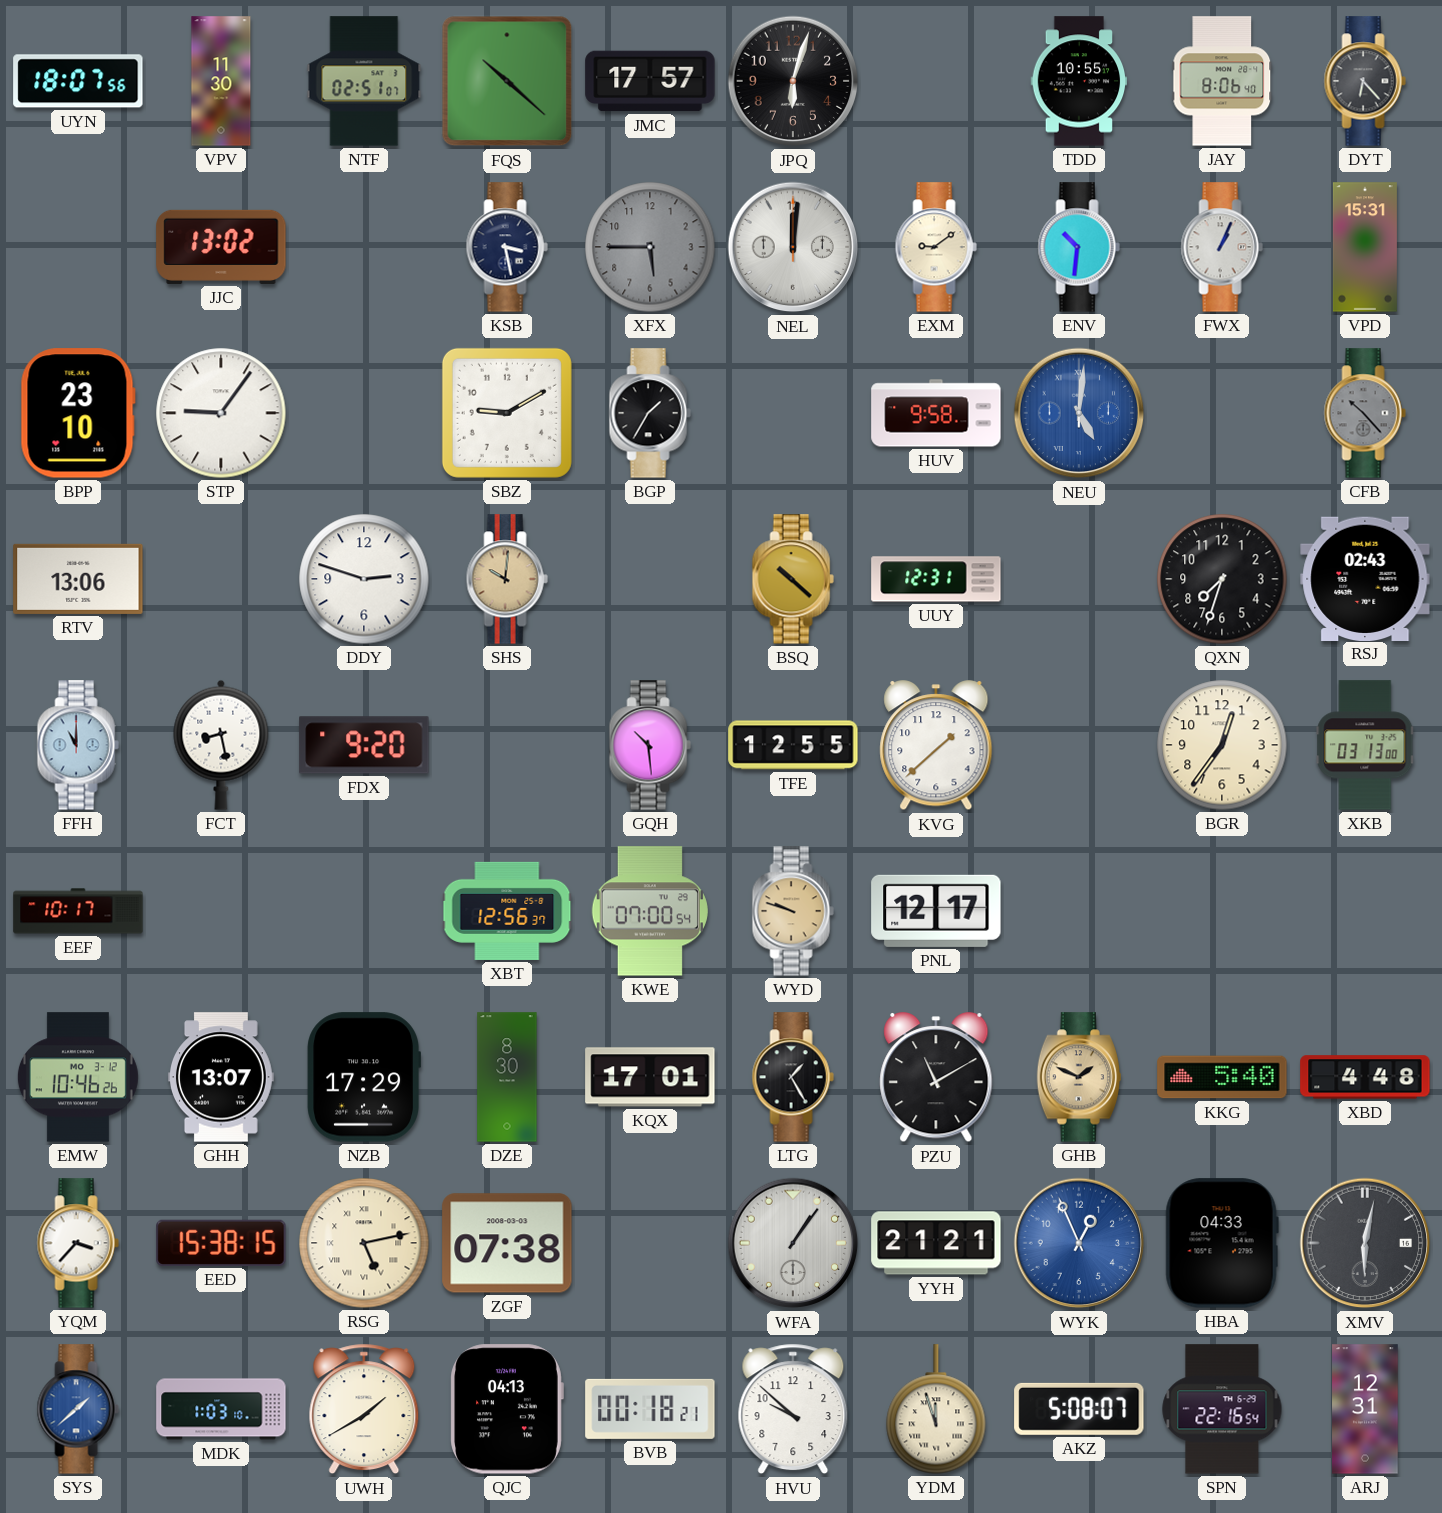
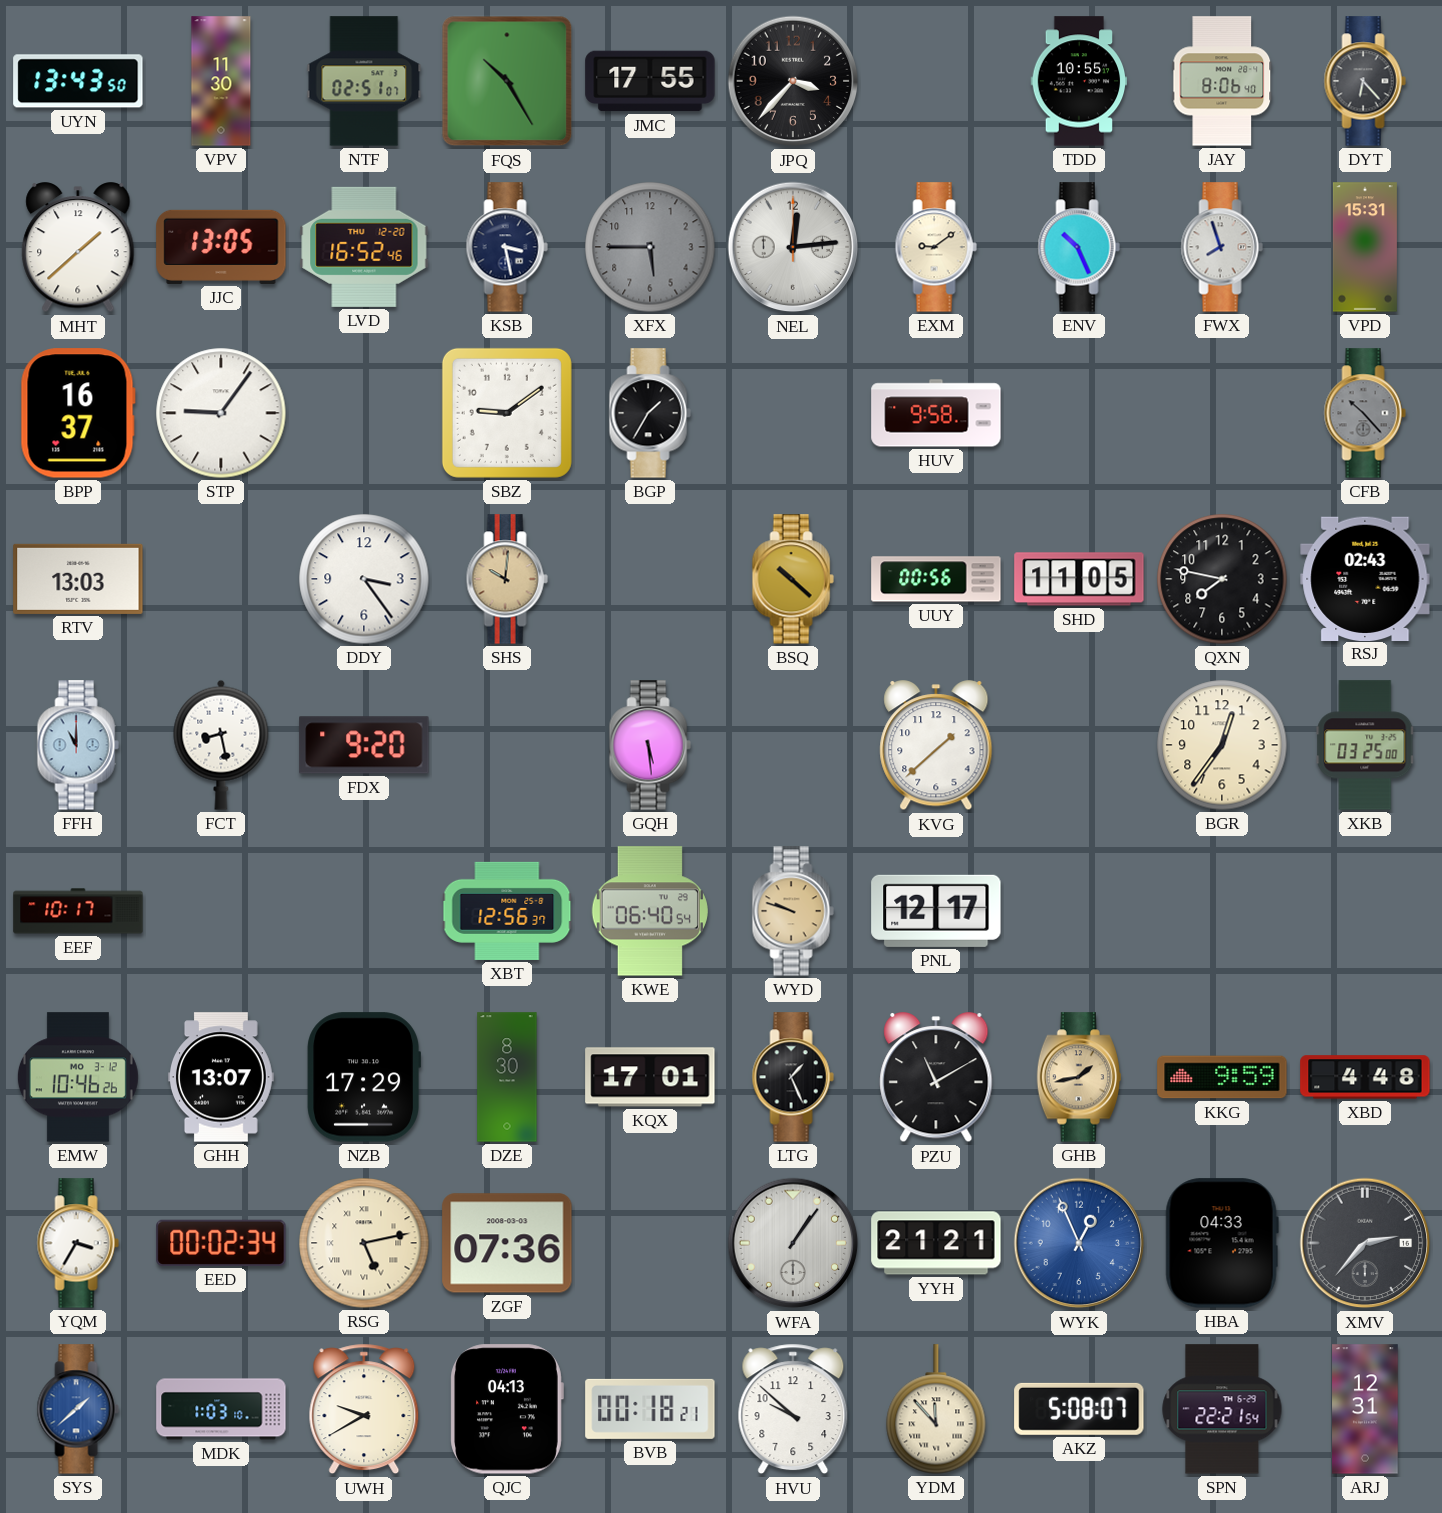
UYN: 18:07 -> 13:43 (78, 81)
FQS: 10:22 -> 10:25 (507, 81)
JMC: 17:57 -> 17:55 (650, 81)
JPQ: 6:03 -> 3:37 (793, 81)
MHT: none -> 1:38 (78, 248)
JJC: 13:02 -> 13:05 (221, 247)
LVD: none -> 16:52 (364, 247)
NEL: 12:01 -> 12:14 (793, 247)
ENV: 10:31 -> 10:26 (1079, 247)
FWX: 1:04 -> 7:57 (1222, 247)
BPP: 23:10 -> 16:37 (78, 413)
SBZ: 9:10 -> 9:09 (507, 413)
NEU: 5:01 -> none (1079, 413)
RTV: 13:06 -> 13:03 (78, 579)
DDY: 2:48 -> 3:24 (364, 579)
UUY: 12:31 -> 00:56 (936, 579)
SHD: none -> 11:05 (1079, 579)
QXN: 7:33 -> 7:47 (1222, 579)
GQH: 10:29 -> 5:29 (650, 745)
TFE: 12:55 -> none (793, 745)
XKB: 03:13 -> 03:25 (1365, 745)
KWE: 07:00 -> 06:40 (650, 911)
LTG: 1:25 -> 1:26 (793, 1077)
GHB: 1:49 -> 1:43 (1078, 1077)
KKG: 5:40 -> 9:59 (1222, 1077)
YQM: 3:37 -> 3:35 (78, 1243)
EED: 15:38 -> 00:02 (221, 1243)
ZGF: 07:38 -> 07:36 (507, 1243)
XMV: 6:02 -> 2:37 (1365, 1243)
UWH: 1:40 -> 9:40 (364, 1409)
YDM: 11:57 -> 11:53 (936, 1409)
SPN: 22:16 -> 22:21 (1222, 1409)
